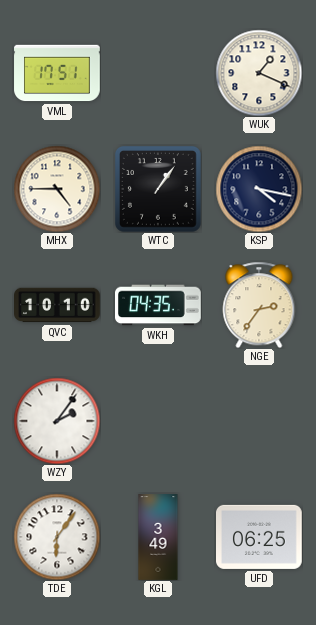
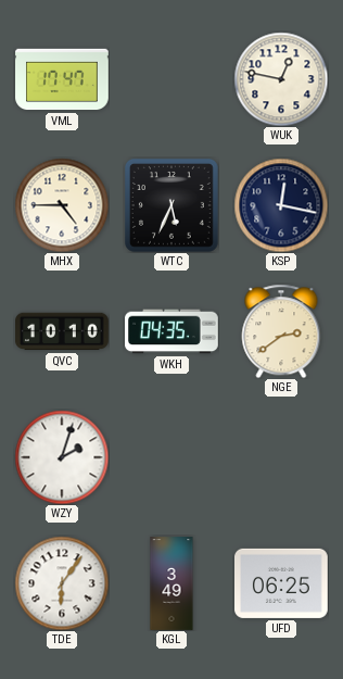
VML: 17:51 -> 17:47 (62, 79)
WUK: 1:19 -> 12:47 (281, 79)
WTC: 1:06 -> 5:34 (171, 205)
KSP: 4:17 -> 12:17 (281, 205)
NGE: 2:36 -> 2:39 (281, 331)
WZY: 2:06 -> 2:03 (62, 457)
